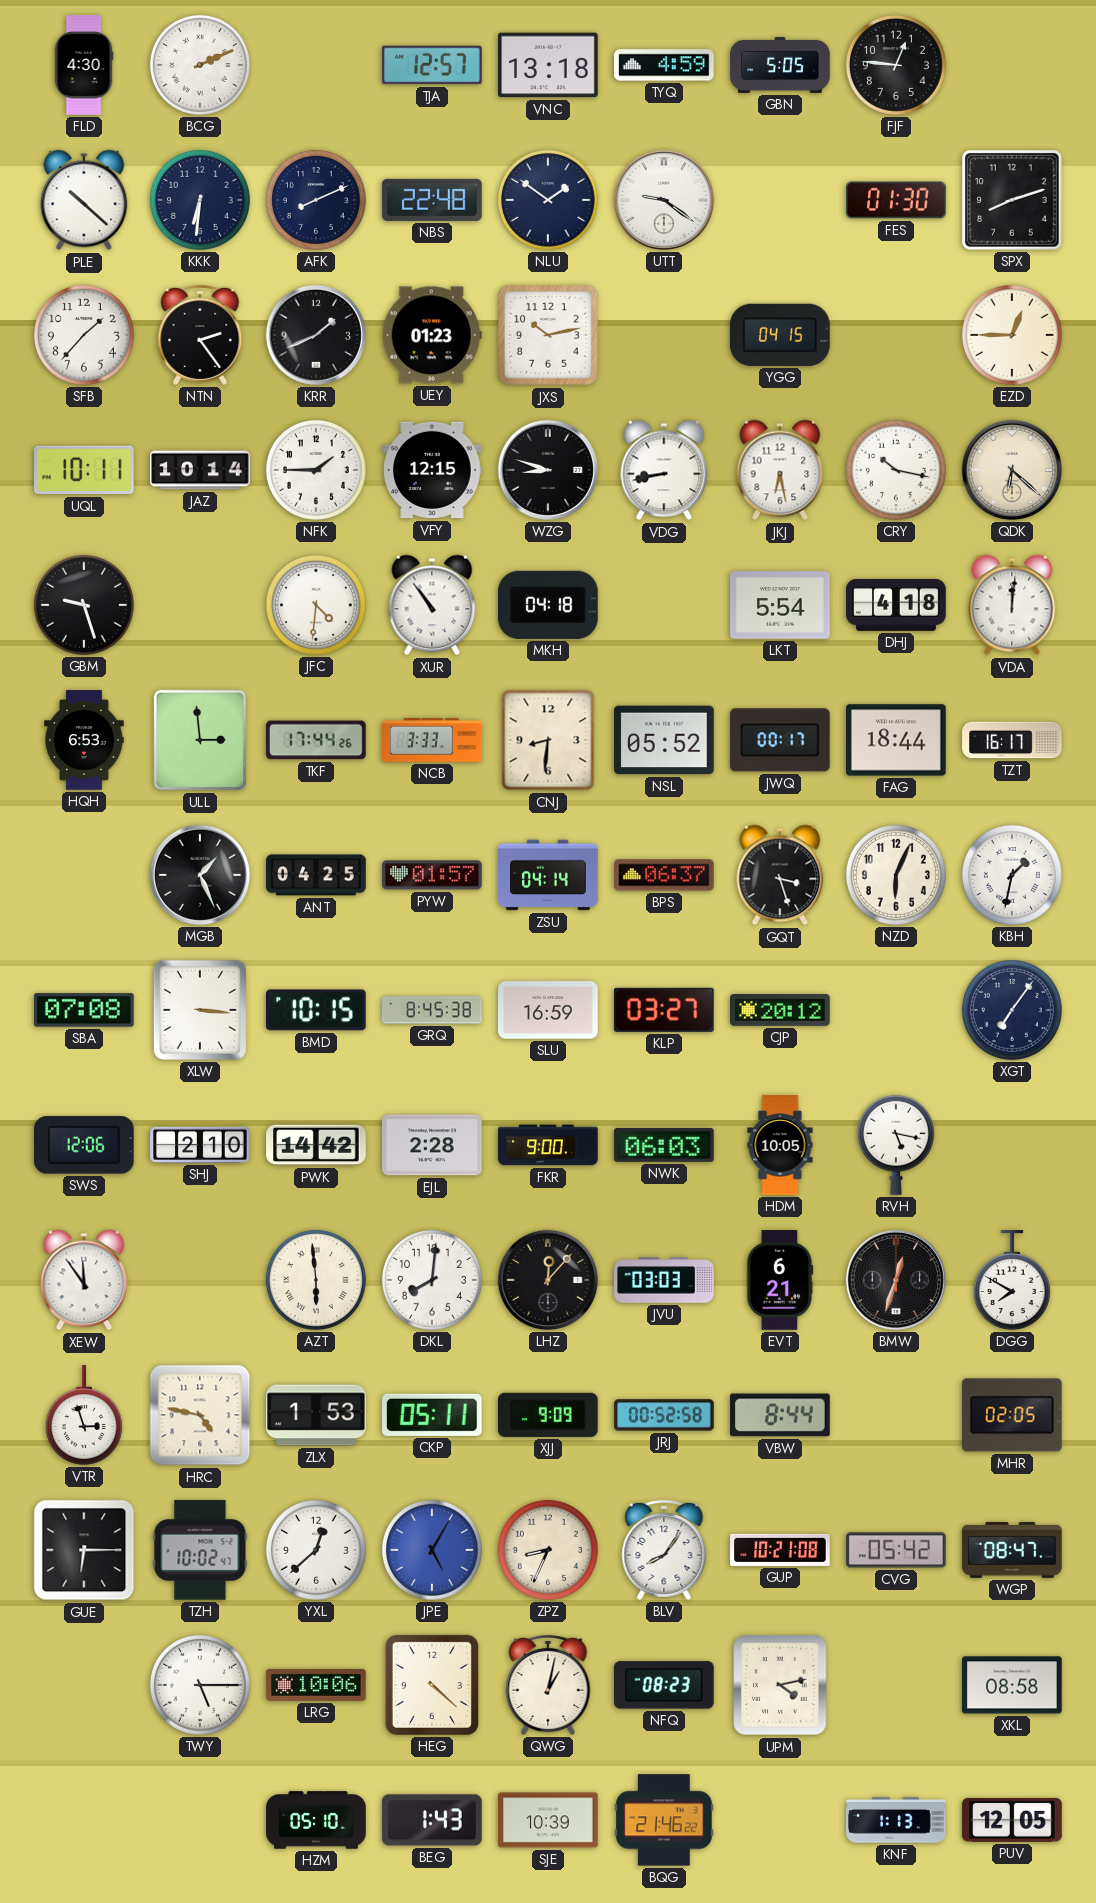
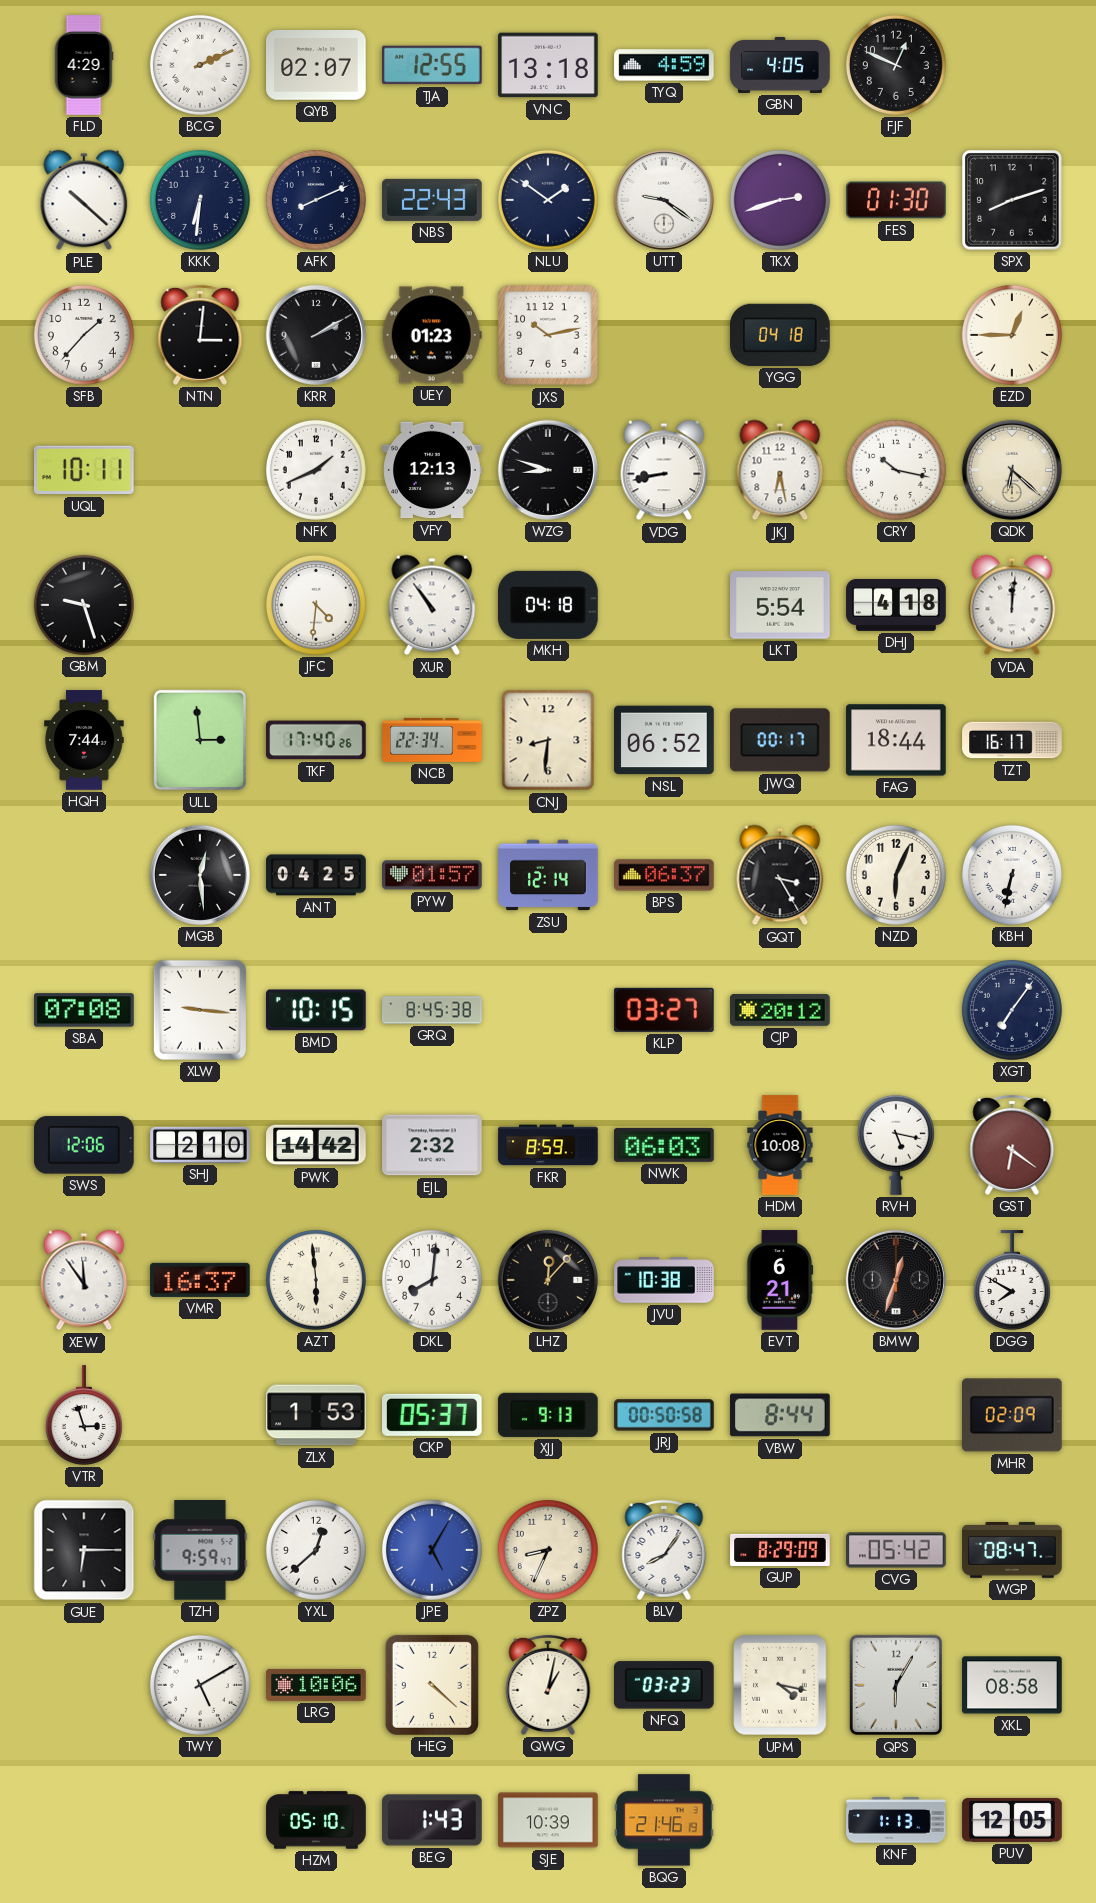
FLD: 4:30 -> 4:29 (84, 65)
QYB: none -> 02:07 (316, 65)
TJA: 12:57 -> 12:55 (432, 65)
GBN: 5:05 -> 4:05 (780, 65)
FJF: 12:46 -> 12:49 (896, 65)
NBS: 22:48 -> 22:43 (432, 200)
TKX: none -> 2:42 (780, 200)
NTN: 2:24 -> 3:01 (200, 335)
KRR: 1:41 -> 2:10 (316, 335)
YGG: 04:15 -> 04:18 (780, 335)
JAZ: 10:14 -> none (200, 470)
NFK: 1:45 -> 1:41 (316, 470)
VFY: 12:15 -> 12:13 (432, 470)
HQH: 6:53 -> 7:44 (84, 740)
TKF: 17:44 -> 17:40 (316, 740)
NCB: 3:33 -> 22:34 (432, 740)
NSL: 05:52 -> 06:52 (664, 740)
MGB: 1:26 -> 12:29 (200, 875)
ZSU: 04:14 -> 12:14 (548, 875)
GQT: 3:27 -> 3:25 (780, 875)
KBH: 1:32 -> 6:32 (1012, 875)
XLW: 3:16 -> 9:16 (200, 1010)
SLU: 16:59 -> none (548, 1010)
EJL: 2:28 -> 2:32 (432, 1145)
FKR: 9:00 -> 8:59 (548, 1145)
HDM: 10:05 -> 10:08 (780, 1145)
GST: none -> 6:21 (1012, 1145)
VMR: none -> 16:37 (200, 1280)
JVU: 03:03 -> 10:38 (664, 1280)
HRC: 4:47 -> none (200, 1415)
CKP: 05:11 -> 05:37 (433, 1415)
XJJ: 9:09 -> 9:13 (549, 1415)
JRJ: 00:52 -> 00:50 (664, 1415)
MHR: 02:05 -> 02:09 (1013, 1415)
TZH: 10:02 -> 9:59 (200, 1550)
GUP: 10:21 -> 8:29 (780, 1550)
TWY: 5:15 -> 5:10 (200, 1685)
NFQ: 08:23 -> 03:23 (665, 1685)
UPM: 4:13 -> 4:17 (780, 1685)
QPS: none -> 6:05 (895, 1685)
BQG: 21:46:22 -> 21:46:19 (664, 1820)
